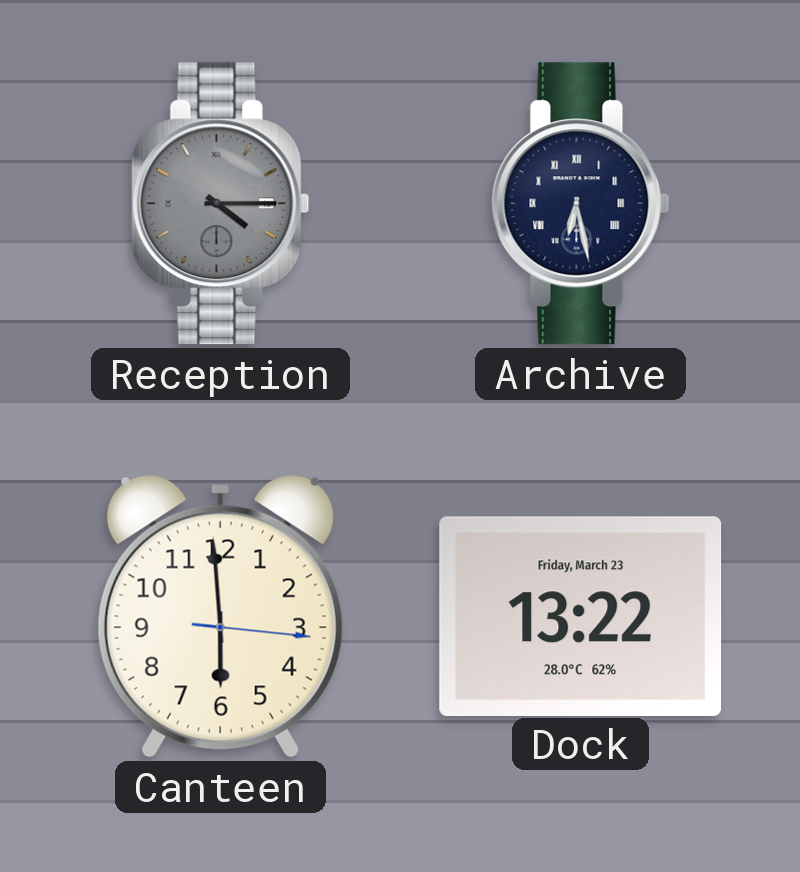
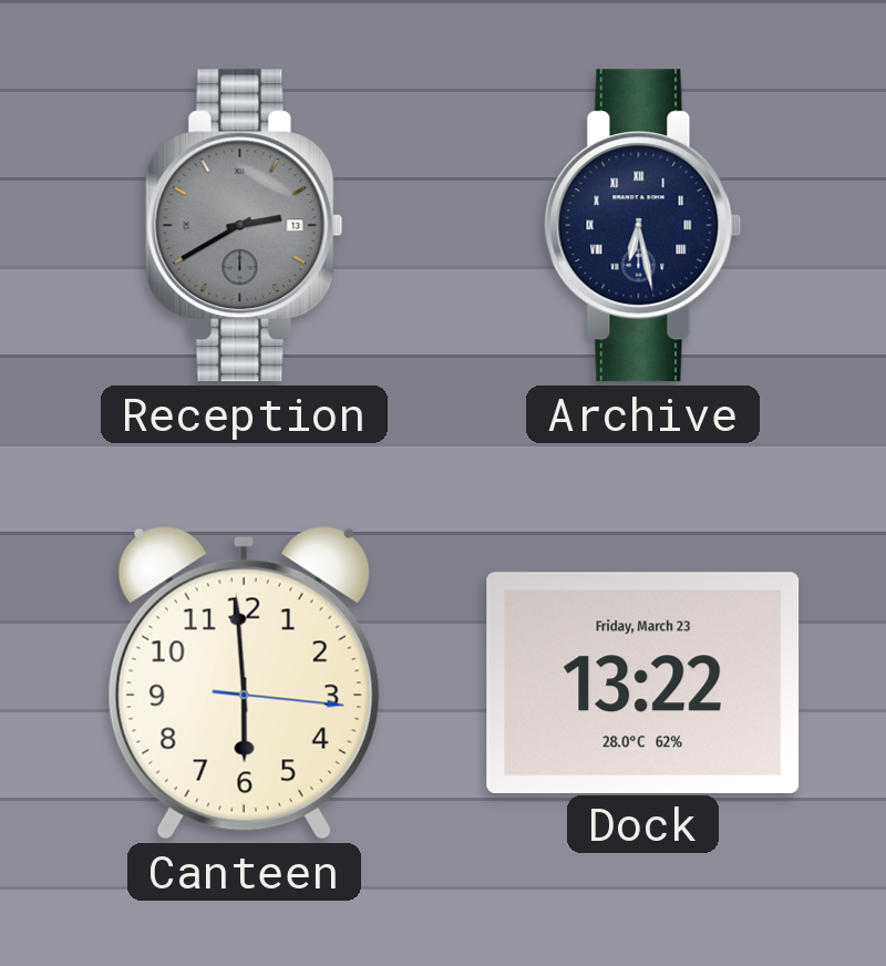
Reception: 4:15 -> 2:40 (245, 226)
